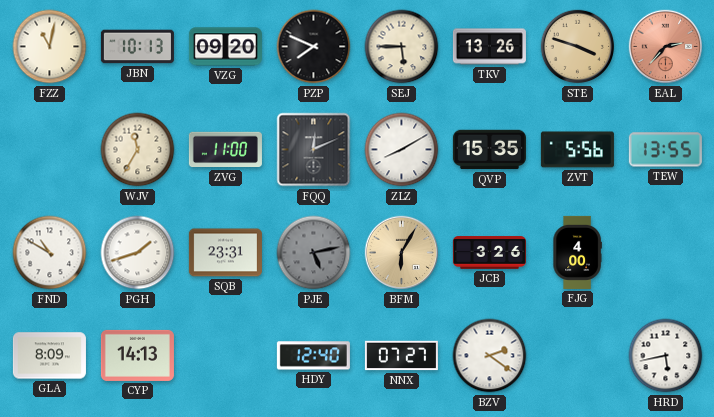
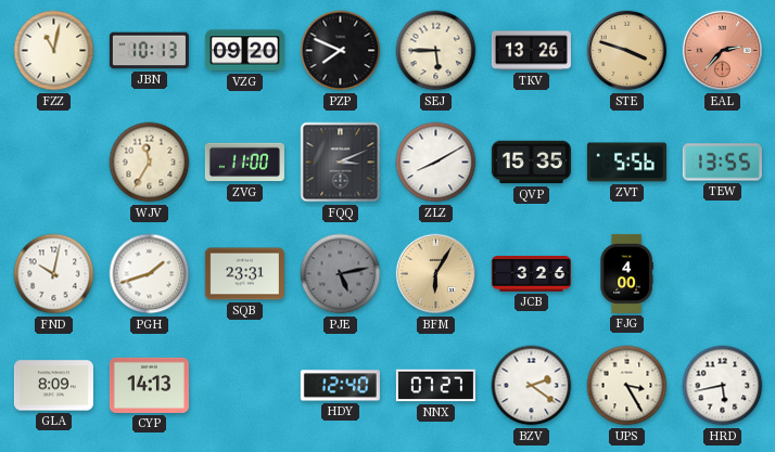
FQQ: 12:11 -> 3:11 (341, 163)
FND: 10:50 -> 10:02 (54, 274)
UPS: none -> 3:25 (627, 386)
